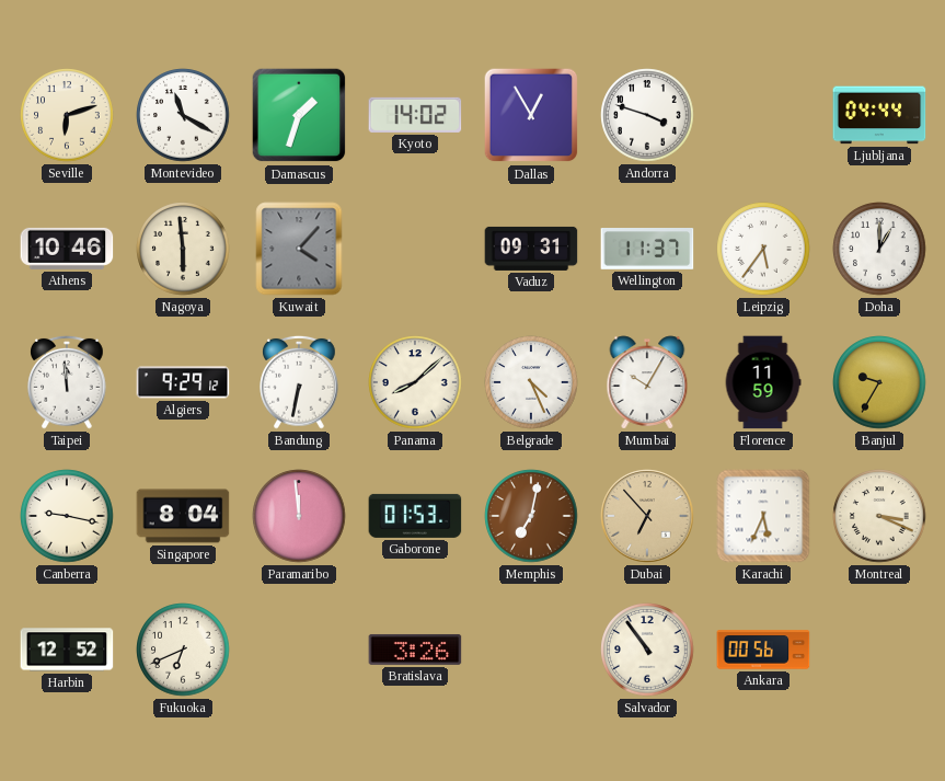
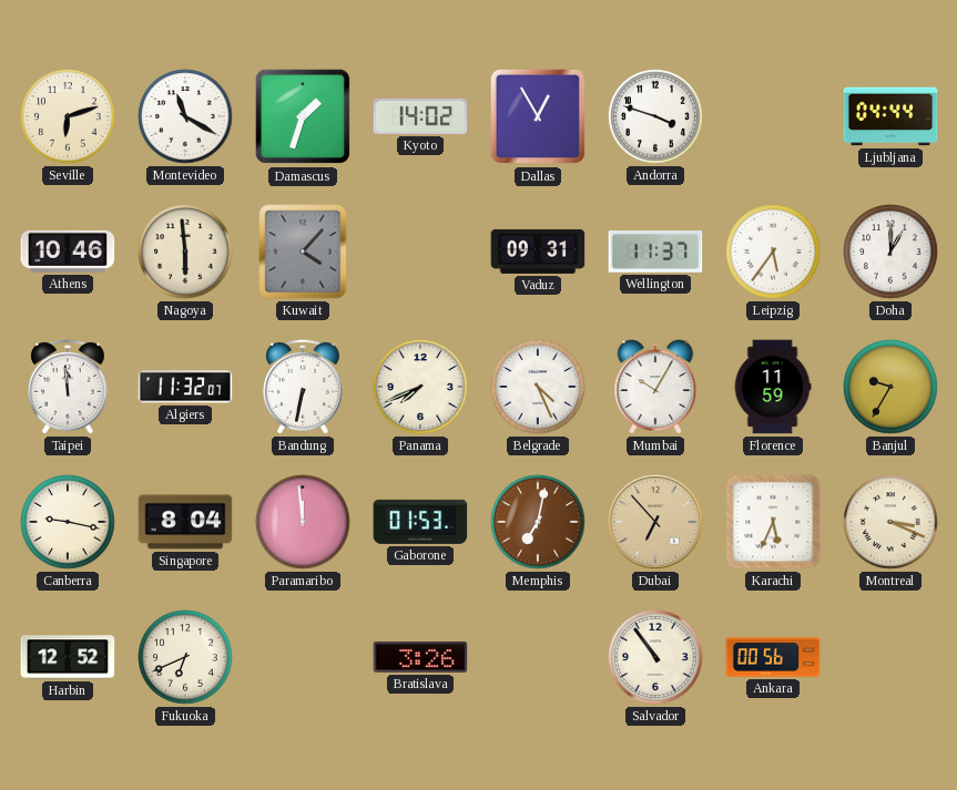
Algiers: 9:29 -> 11:32 (185, 387)
Panama: 8:08 -> 7:41 (420, 387)
